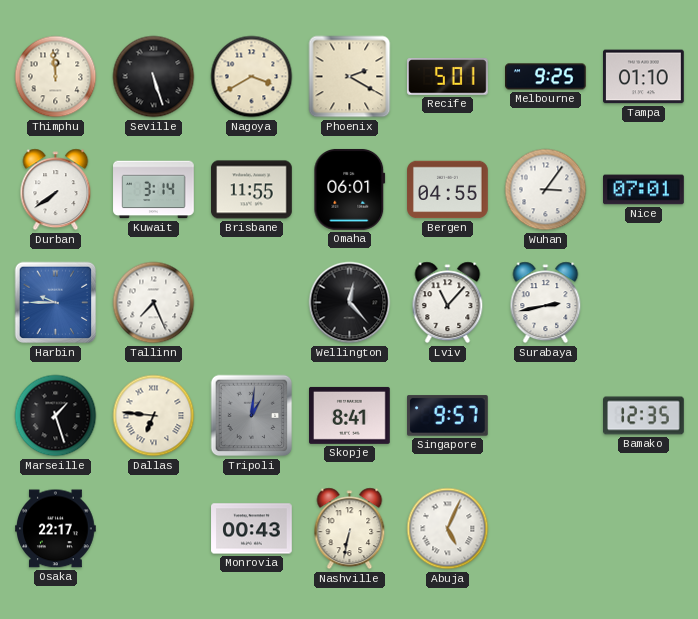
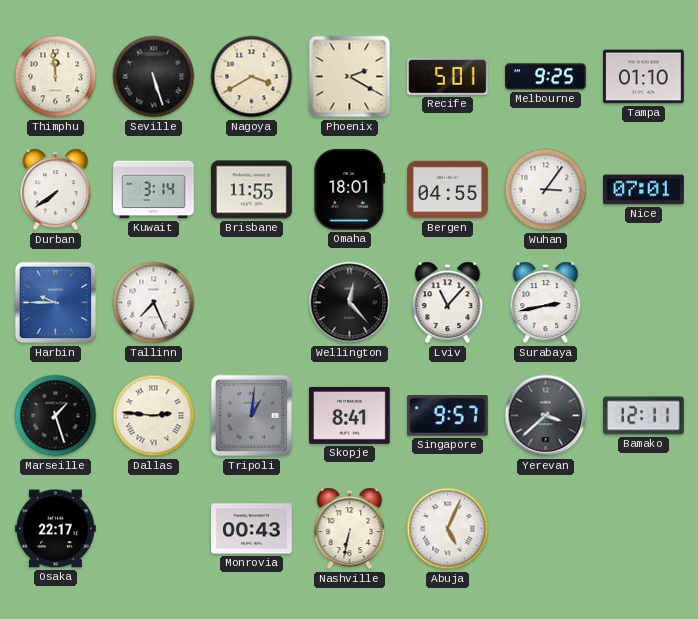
Omaha: 06:01 -> 18:01 (350, 190)
Dallas: 6:46 -> 2:46 (154, 416)
Yerevan: none -> 3:38 (546, 416)
Bamako: 12:35 -> 12:11 (644, 416)
